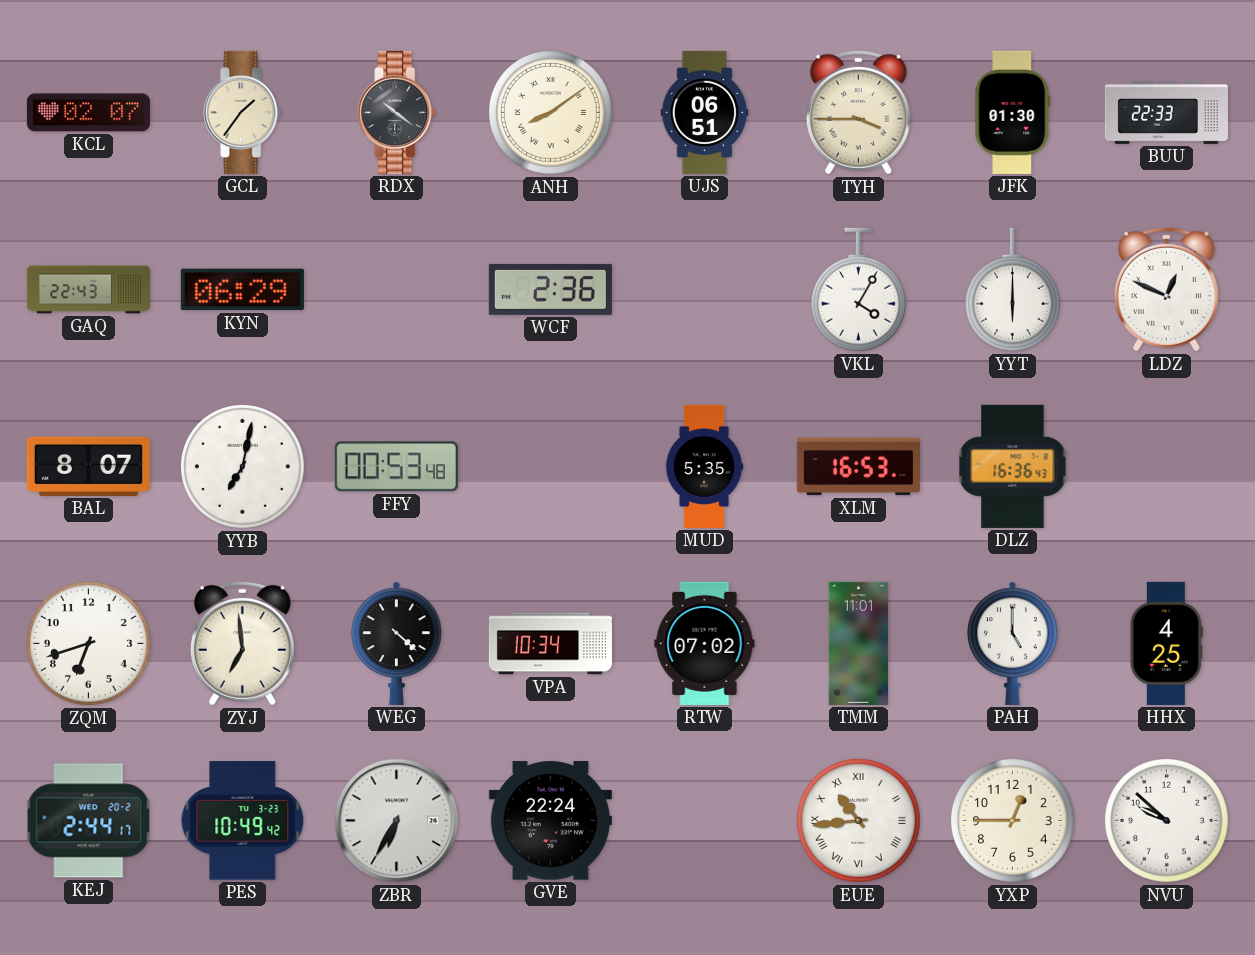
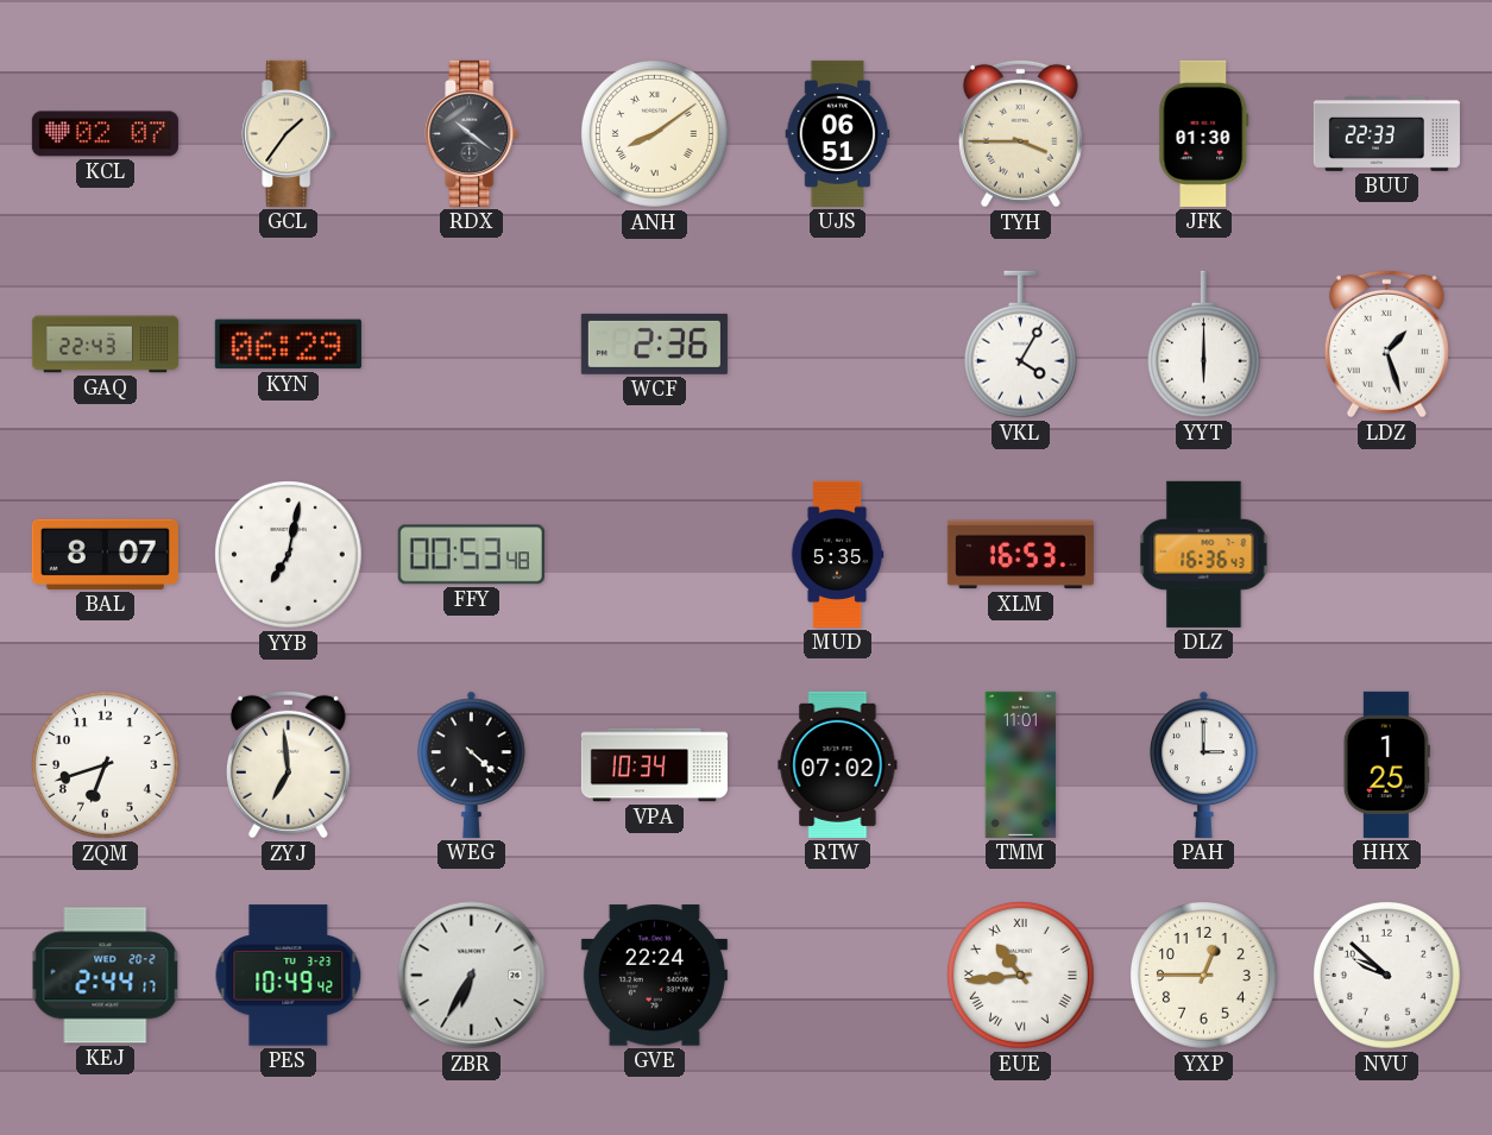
LDZ: 12:49 -> 1:27 (1386, 343)
PAH: 5:00 -> 3:00 (1204, 764)
HHX: 4:25 -> 1:25 (1386, 764)
